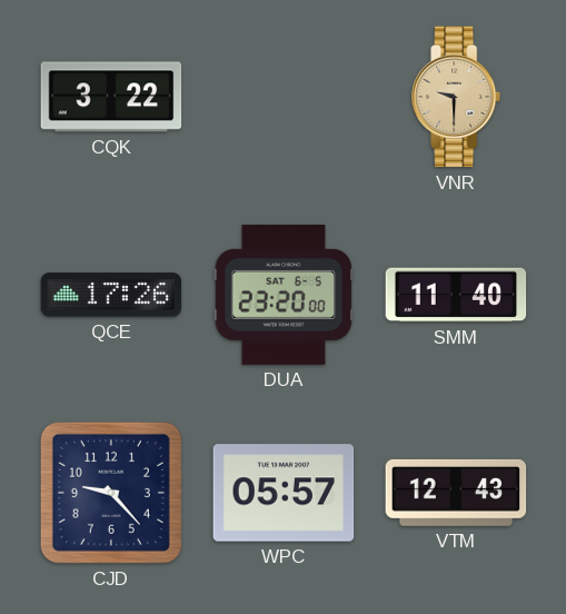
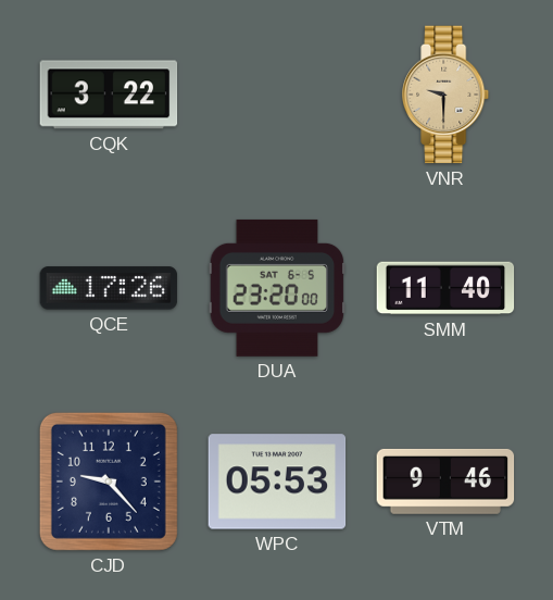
WPC: 05:57 -> 05:53 (277, 482)
VTM: 12:43 -> 9:46 (445, 482)
